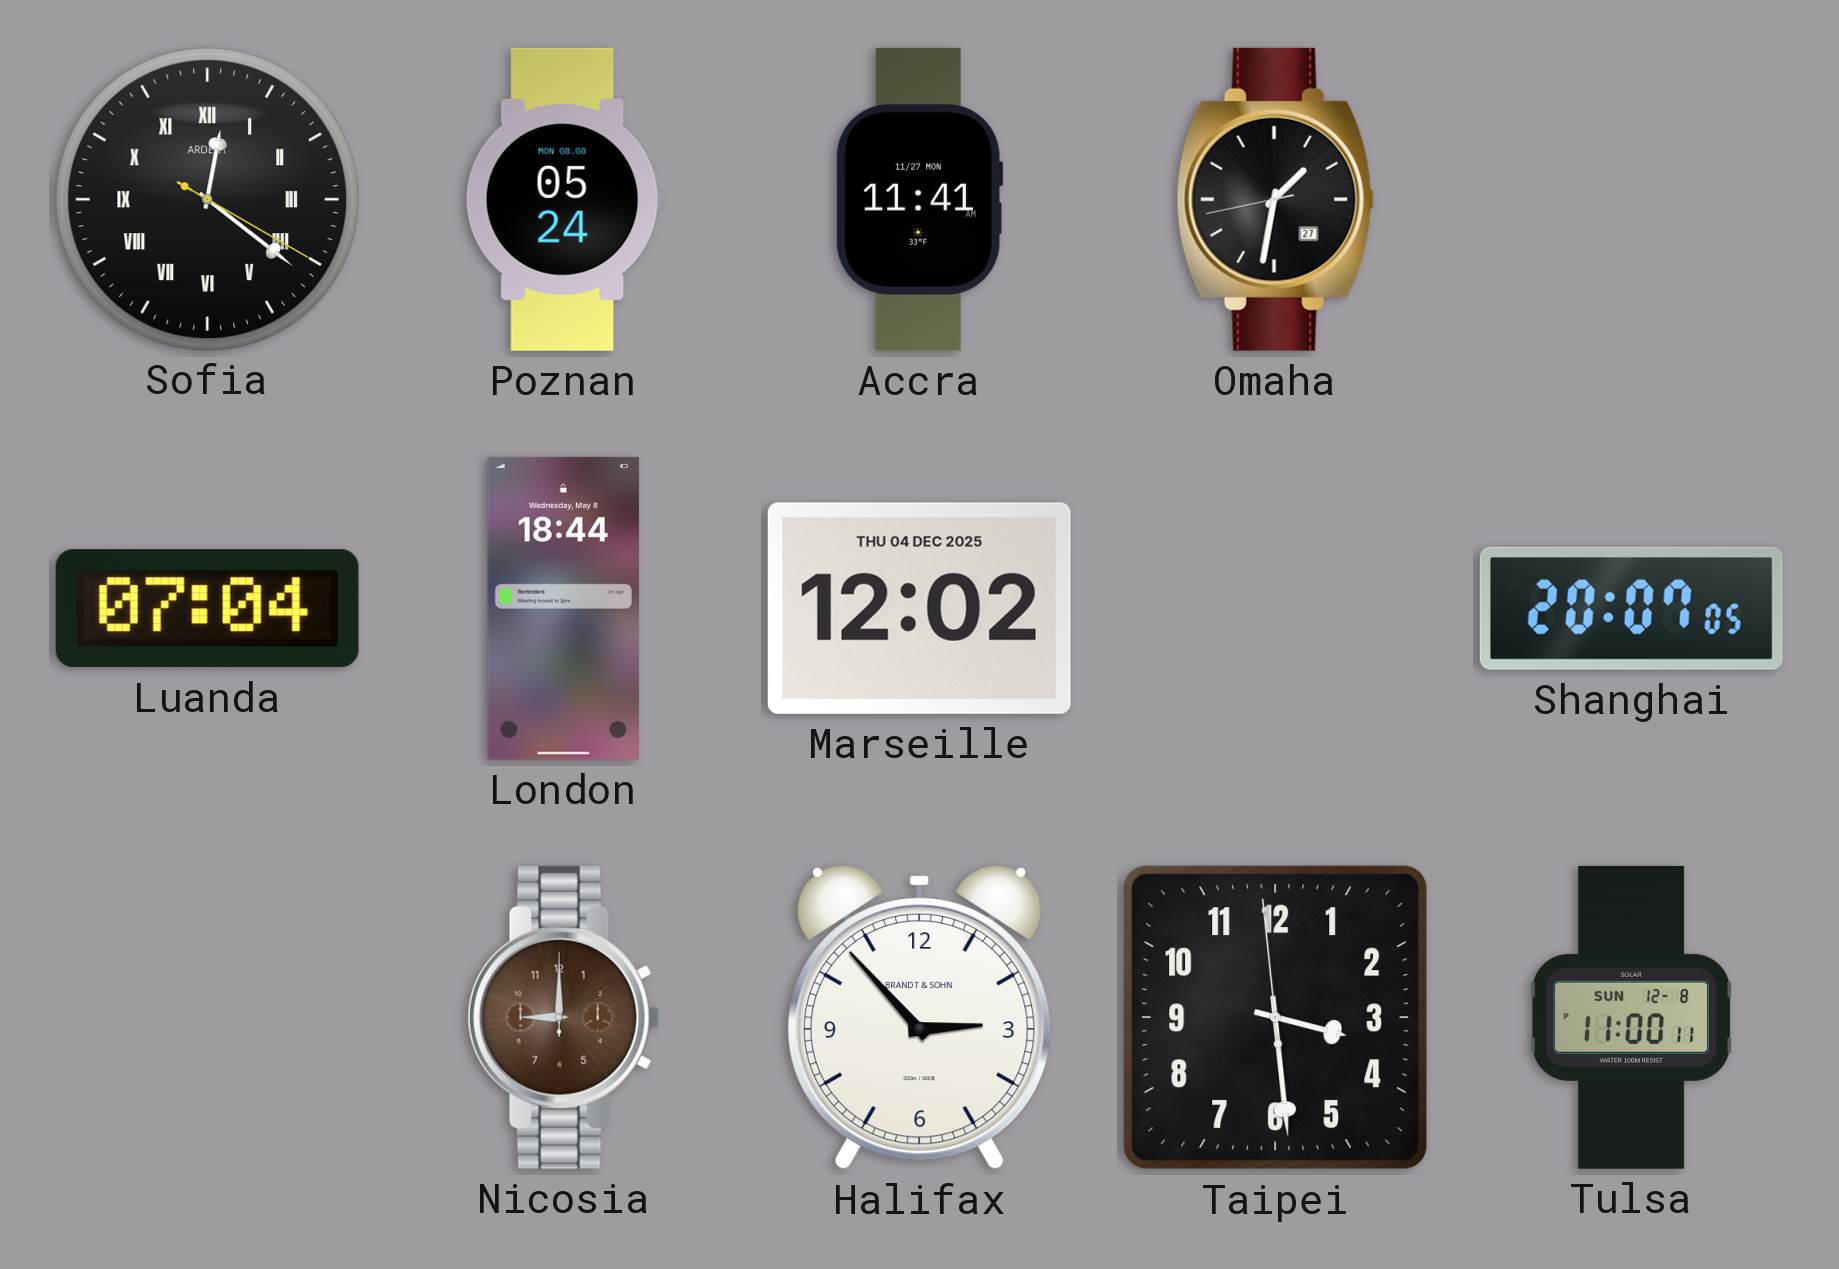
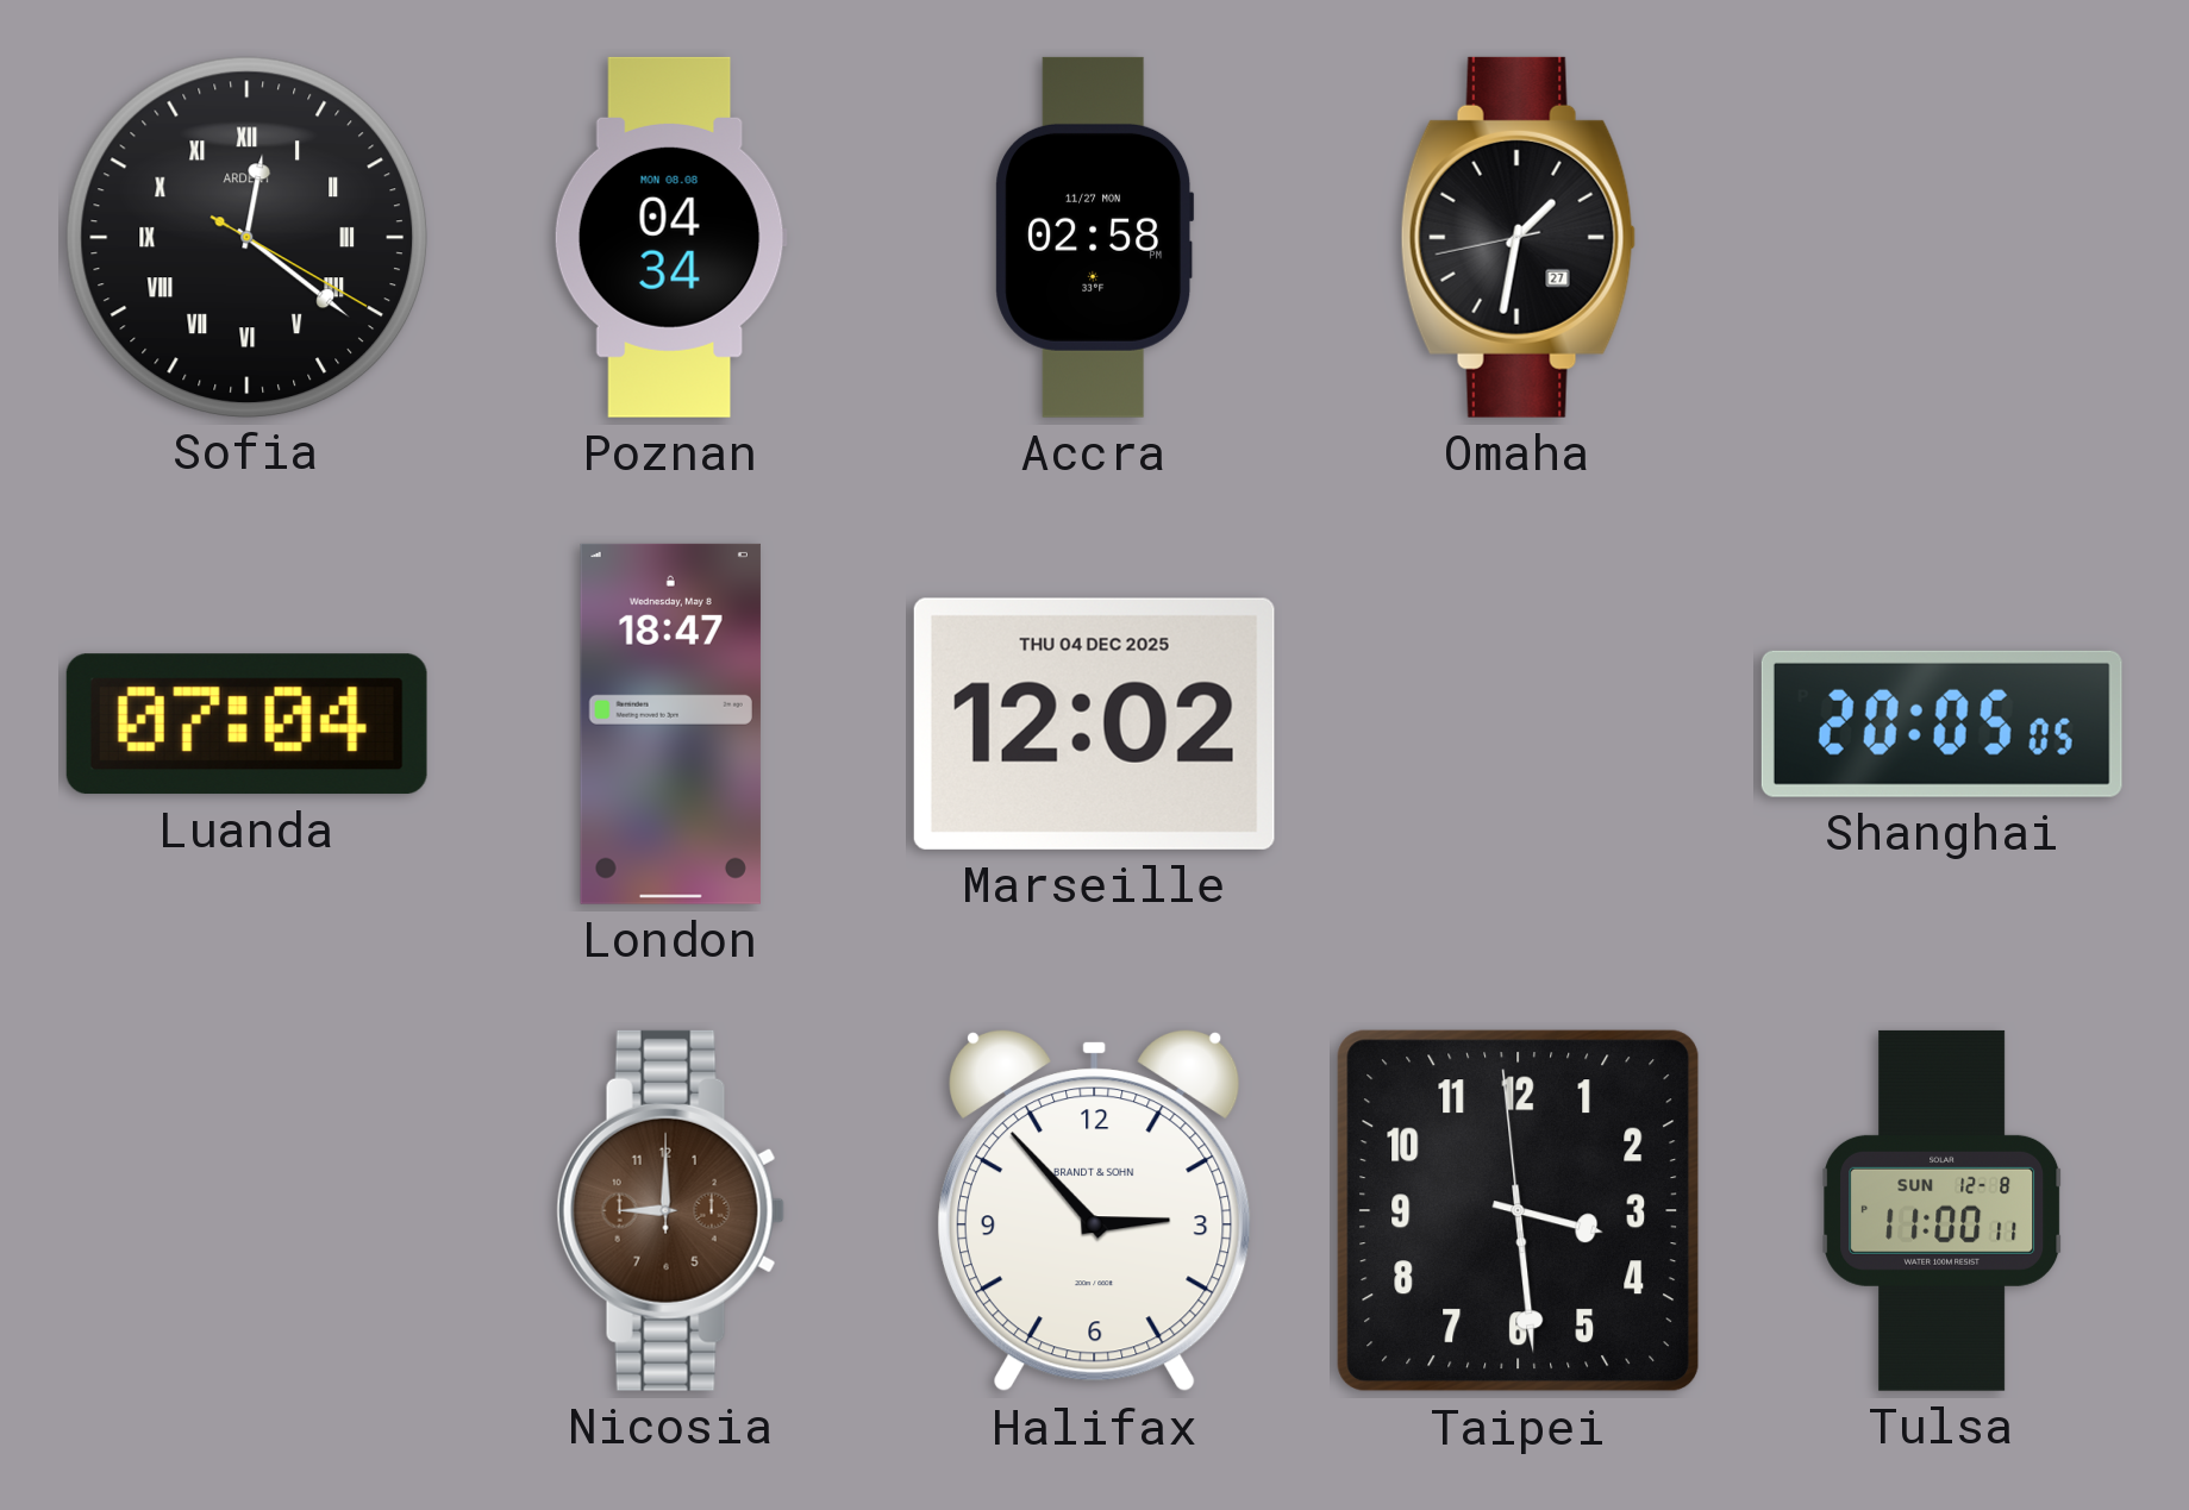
Poznan: 05:24 -> 04:34 (670, 237)
Accra: 11:41 -> 02:58 (1095, 237)
London: 18:44 -> 18:47 (670, 723)
Shanghai: 20:07 -> 20:05 (1941, 723)
